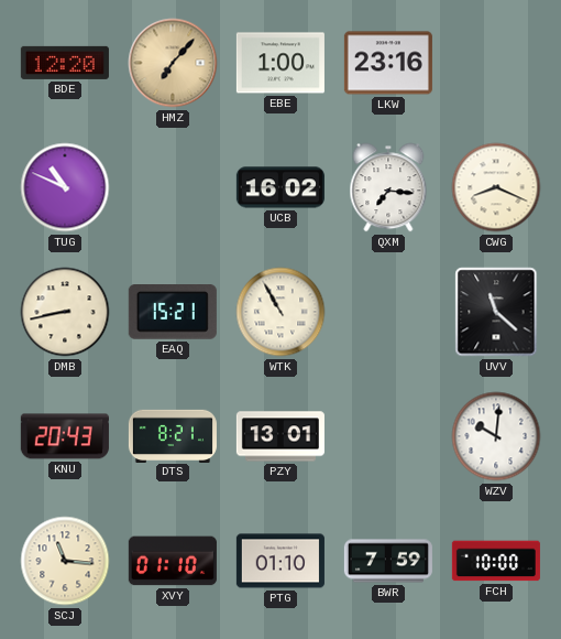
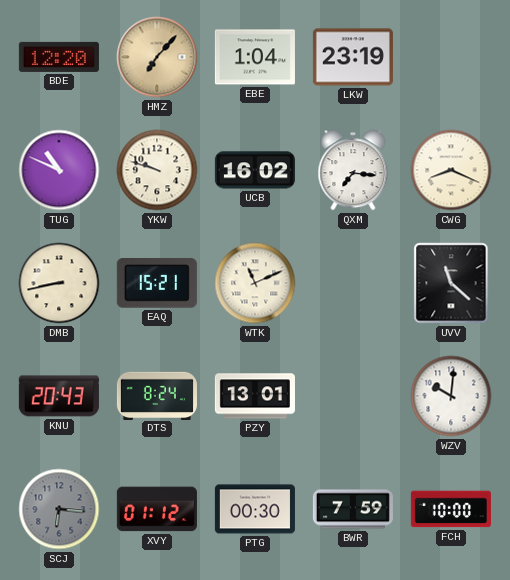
EBE: 1:00 -> 1:04 (255, 57)
LKW: 23:16 -> 23:19 (353, 57)
YKW: none -> 9:48 (157, 170)
WTK: 10:55 -> 11:11 (255, 283)
DTS: 8:21 -> 8:24 (157, 395)
SCJ: 11:16 -> 6:16 (59, 509)
SCJ dial: cream -> grey (59, 509)
XVY: 01:10 -> 01:12 (157, 509)
PTG: 01:10 -> 00:30 (255, 509)
